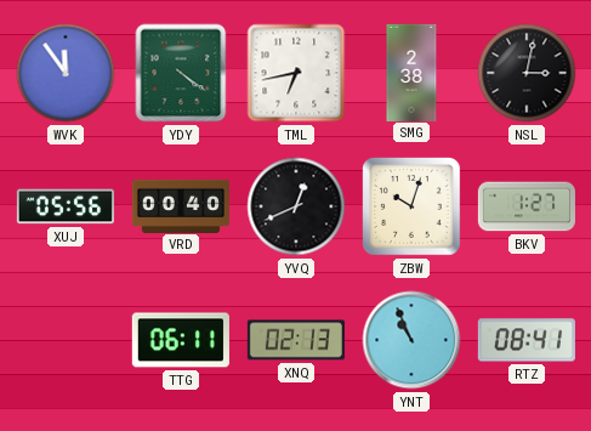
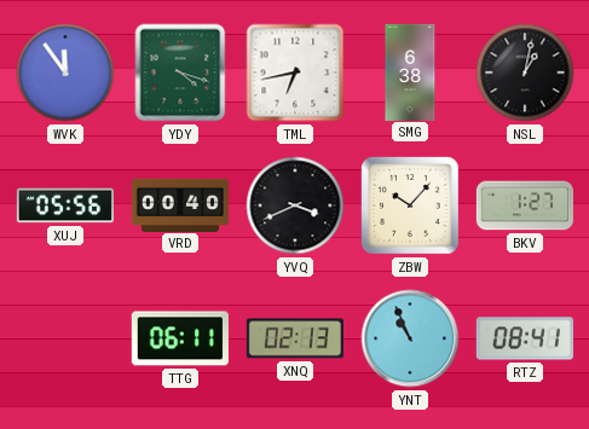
YDY: 4:21 -> 4:18 (180, 73)
SMG: 2:38 -> 6:38 (410, 71)
NSL: 3:02 -> 1:02 (525, 73)
YVQ: 12:41 -> 3:41 (295, 205)
ZBW: 10:03 -> 10:07 (411, 207)
